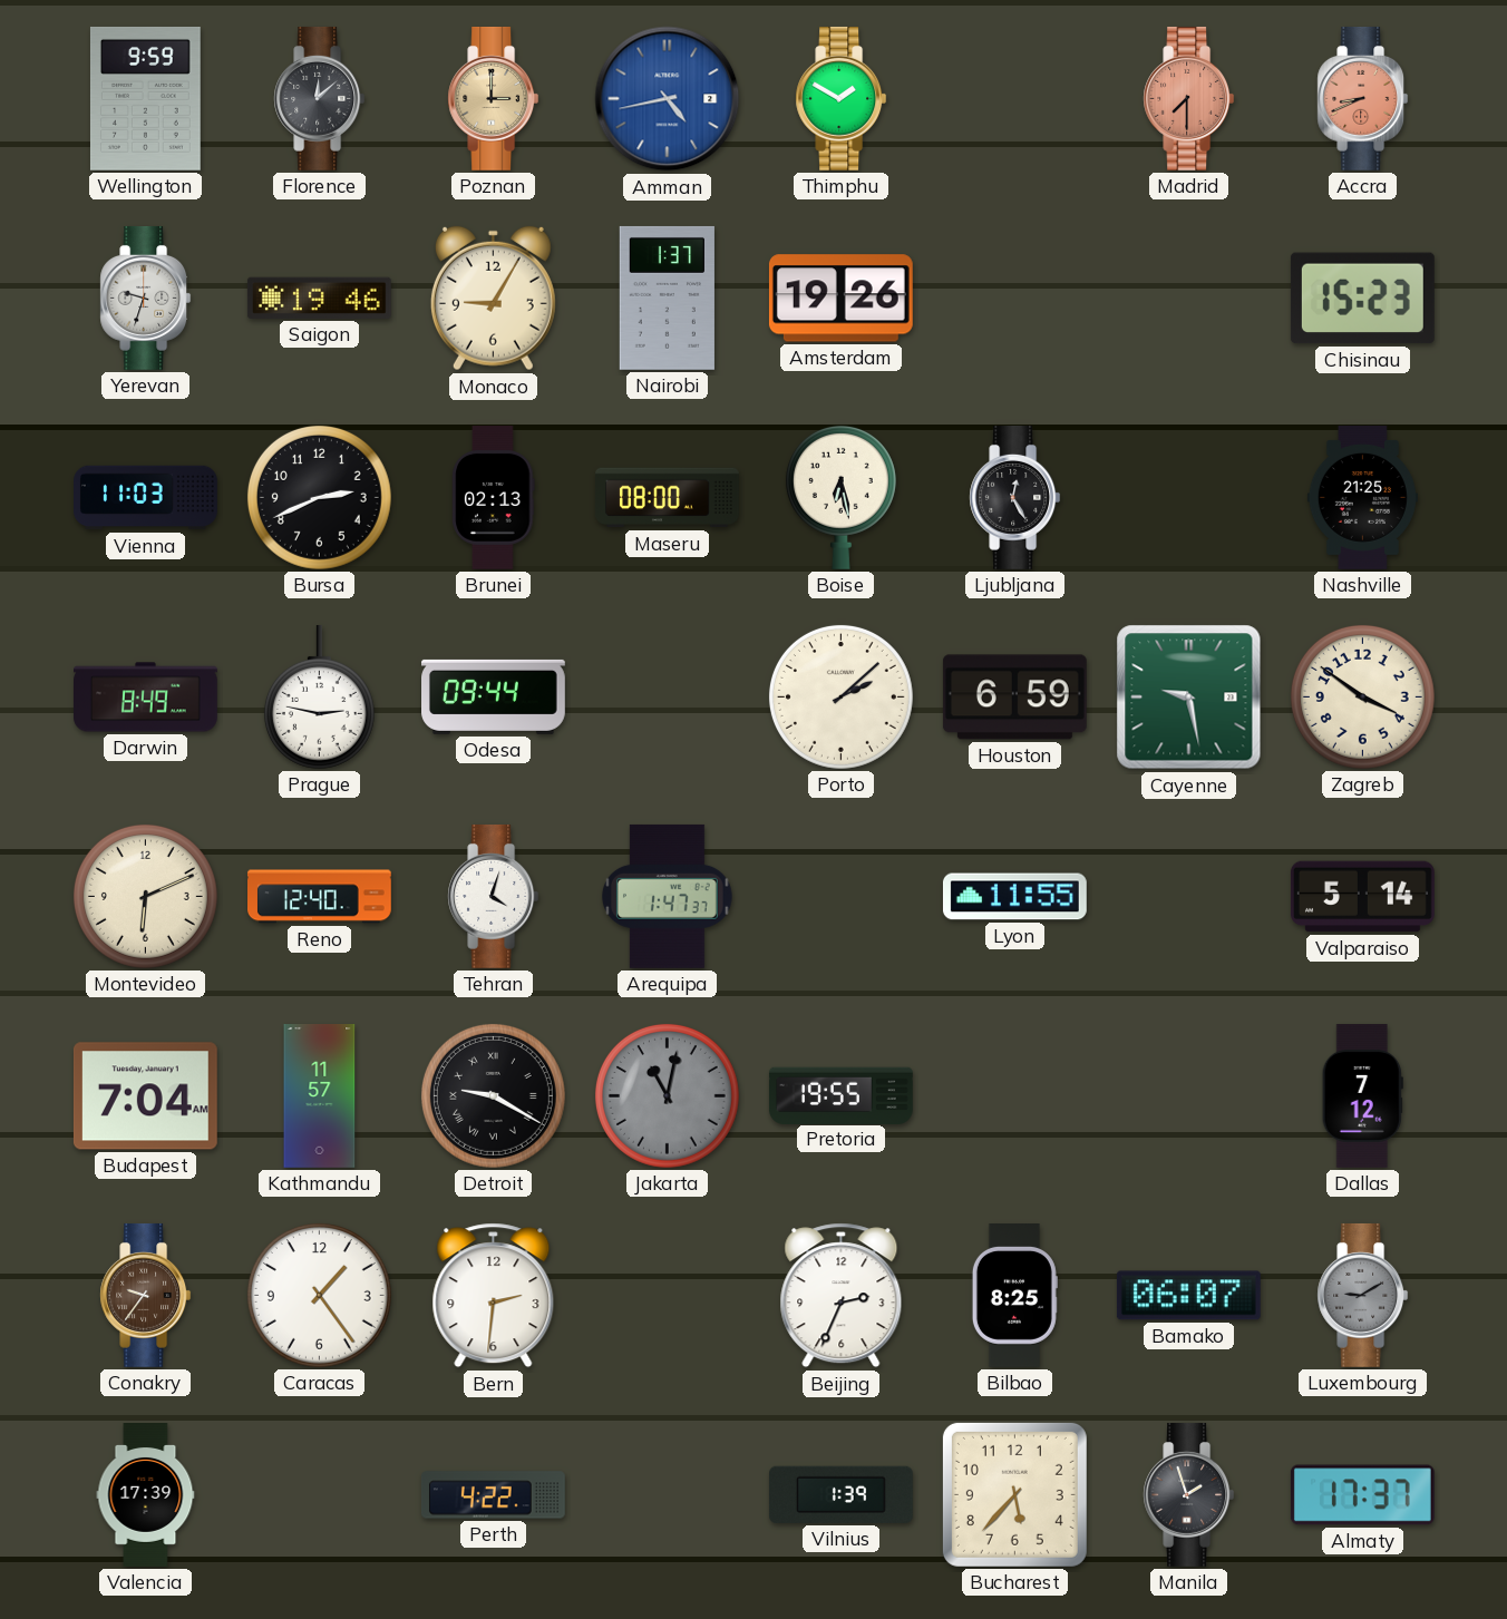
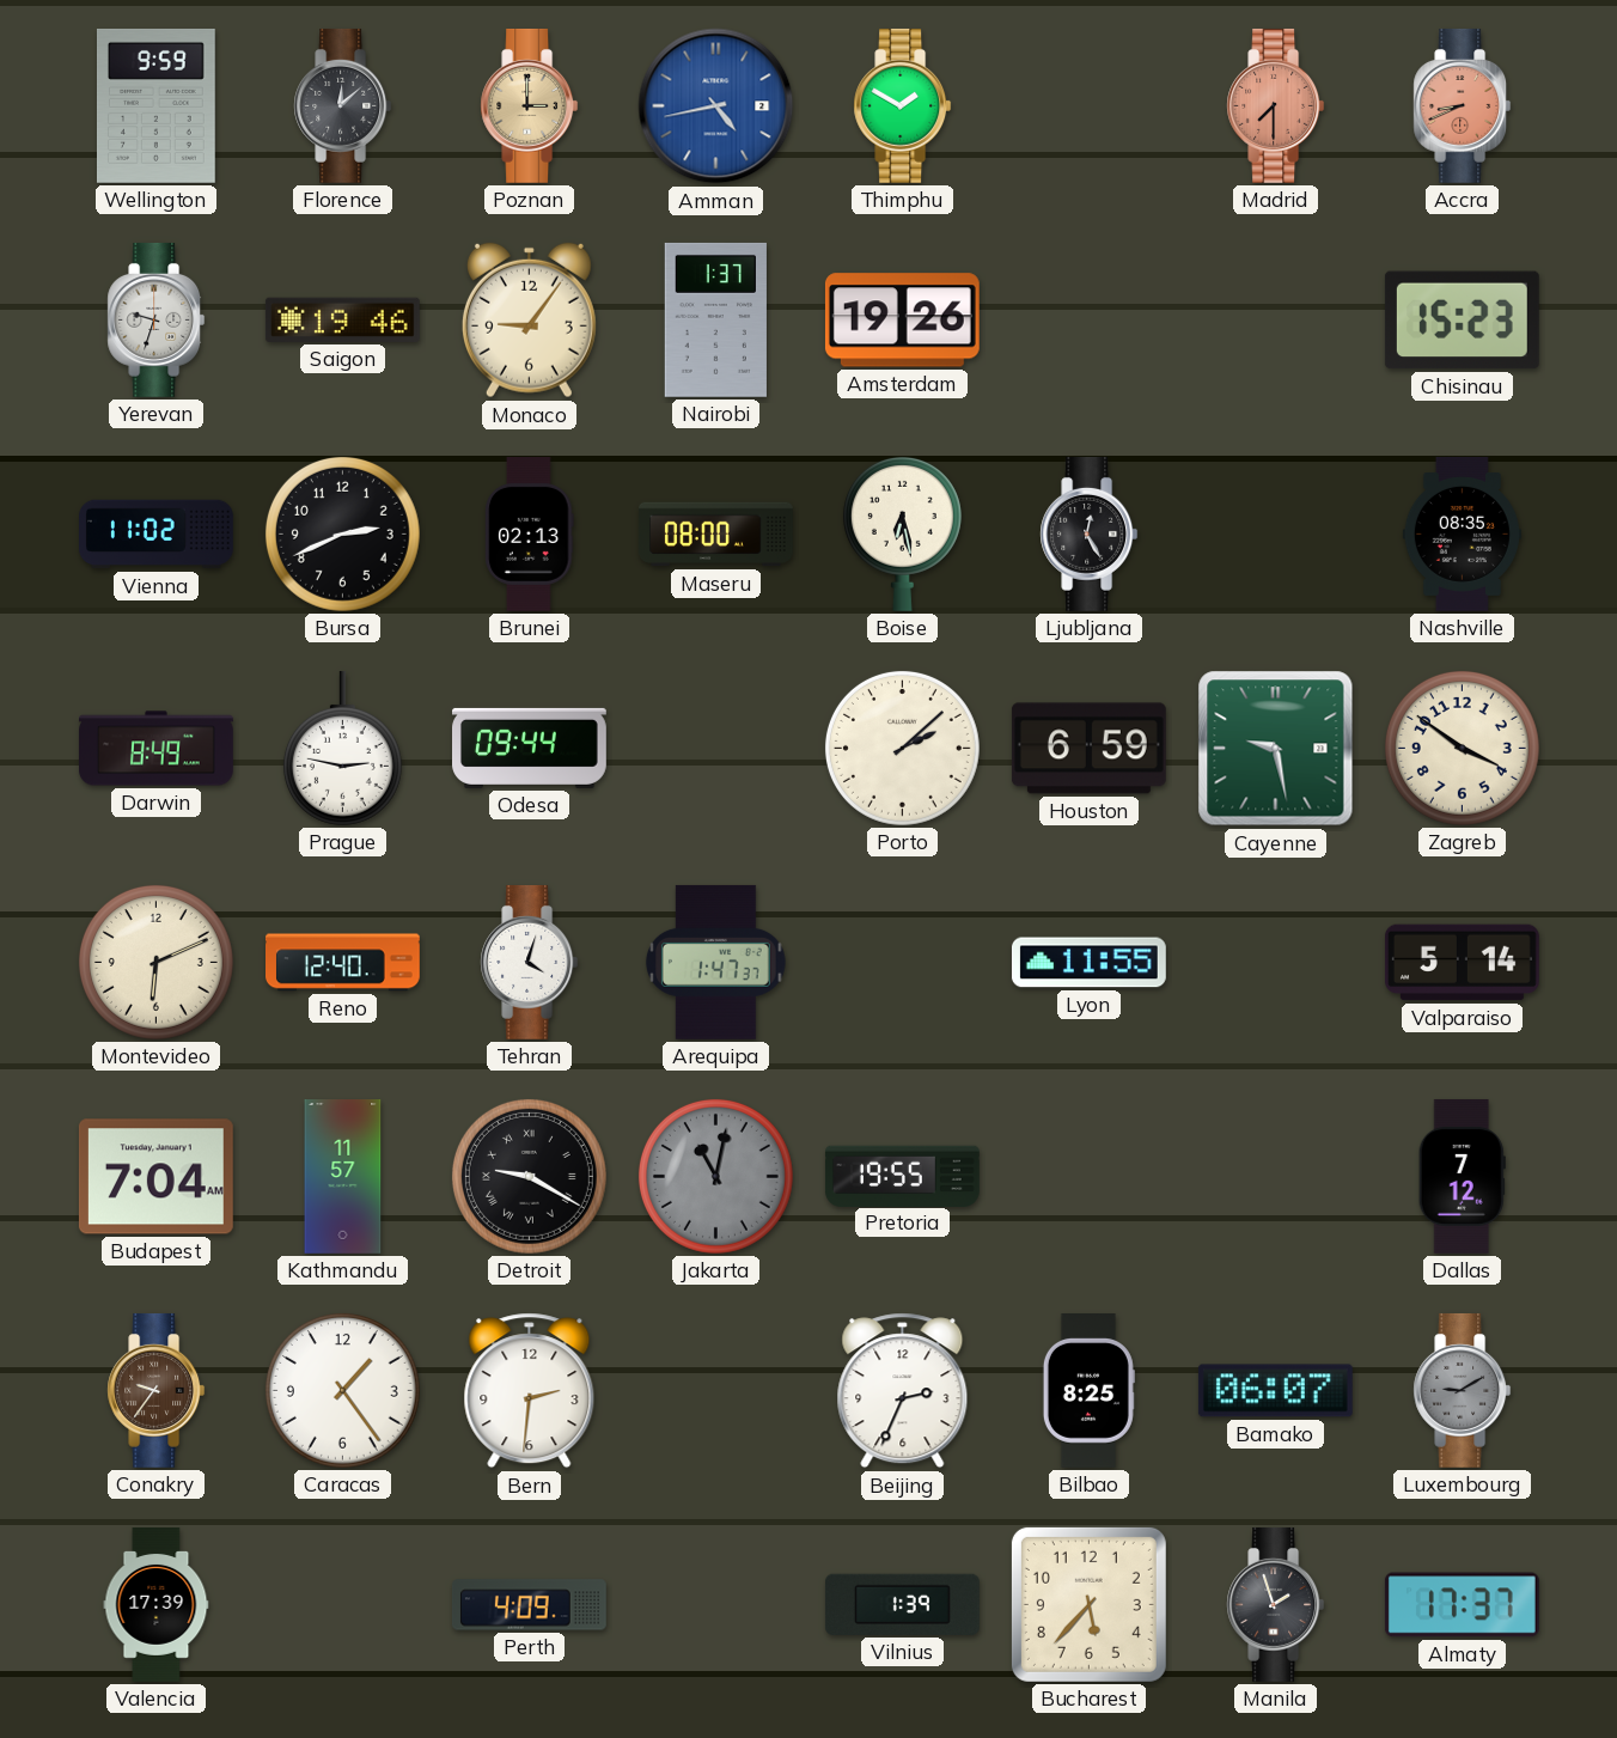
Monaco: 9:05 -> 9:06 (529, 321)
Vienna: 11:03 -> 11:02 (157, 535)
Nashville: 21:25 -> 08:35 (1462, 535)
Perth: 4:22 -> 4:09 (529, 1605)
